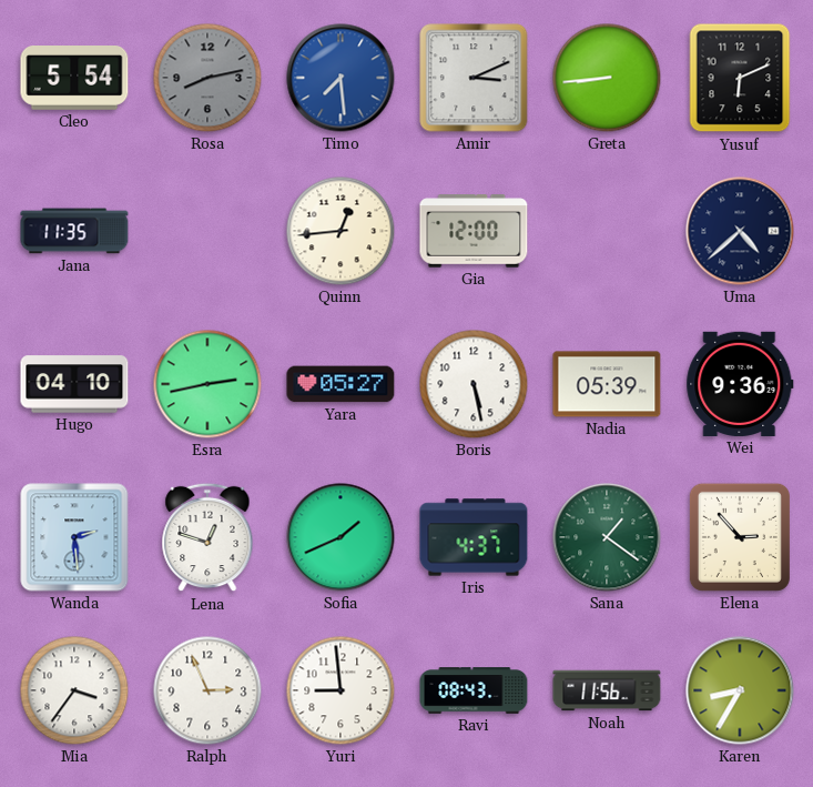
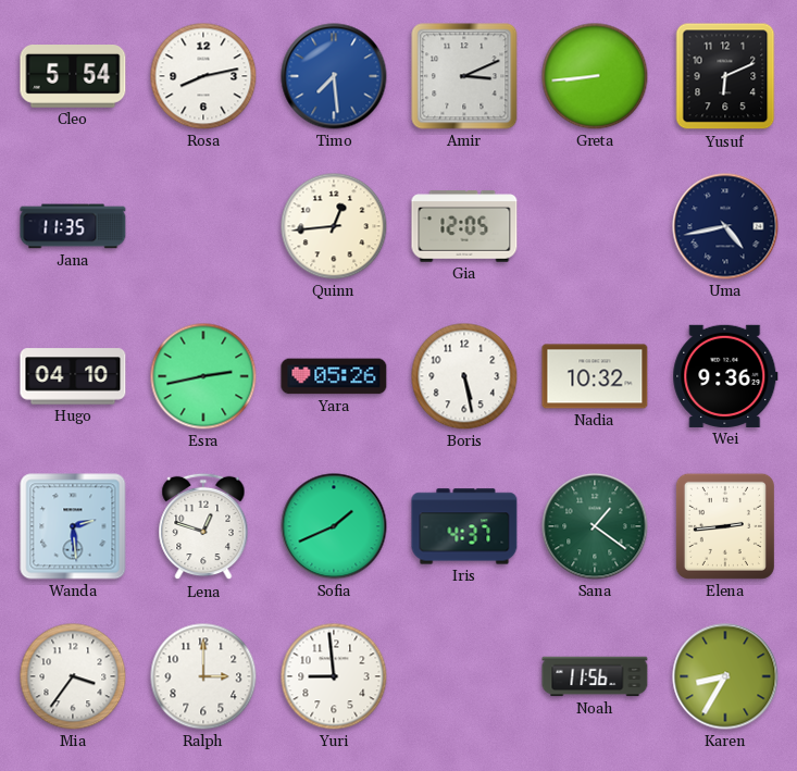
Rosa dial: grey -> white (203, 76)
Gia: 12:00 -> 12:05 (464, 226)
Uma: 4:38 -> 4:43 (725, 226)
Yara: 05:27 -> 05:26 (334, 376)
Nadia: 05:39 -> 10:32 (595, 376)
Elena: 2:53 -> 2:44 (725, 526)
Ralph: 2:56 -> 3:00 (203, 676)
Ravi: 08:43 -> none (474, 690)
